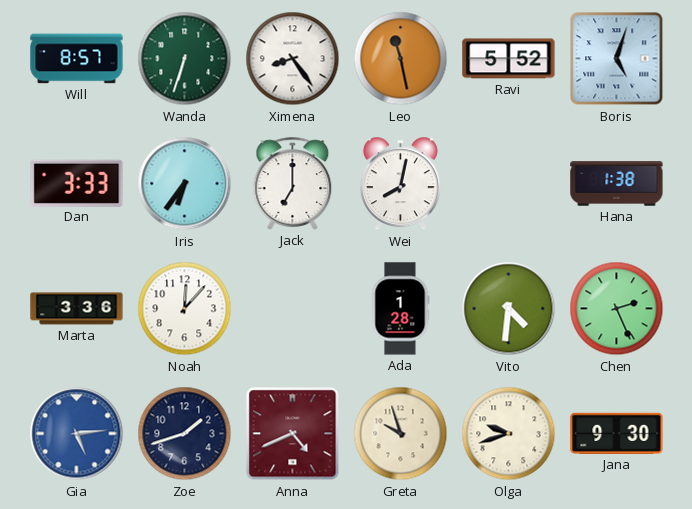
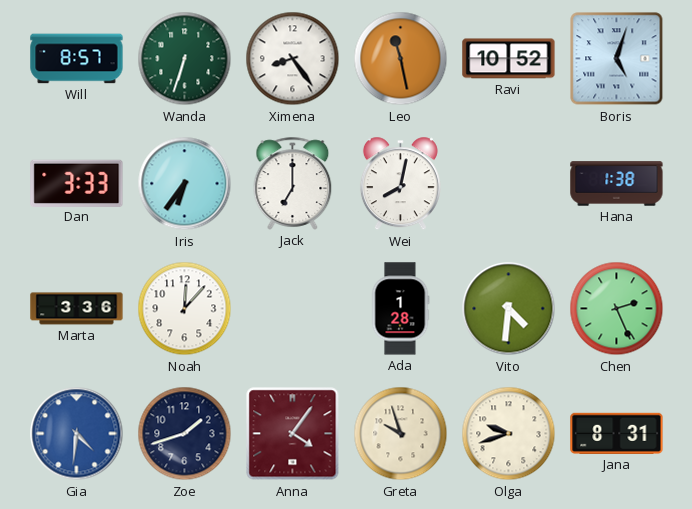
Ravi: 5:52 -> 10:52 (509, 59)
Gia: 5:14 -> 4:31 (77, 434)
Anna: 4:41 -> 4:06 (293, 434)
Jana: 9:30 -> 8:31 (617, 433)
